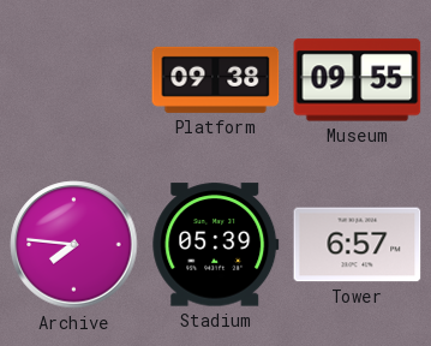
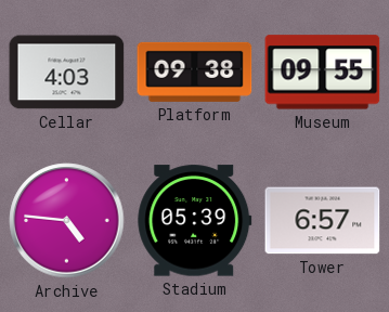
Cellar: none -> 4:03 (67, 73)
Archive: 7:46 -> 4:46 (67, 221)
